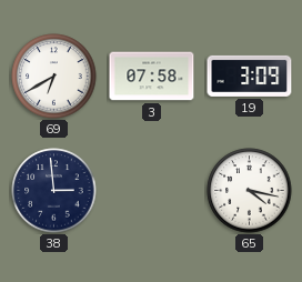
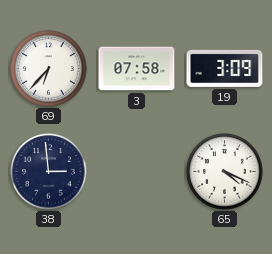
69: 6:40 -> 6:37 (49, 69)
65: 4:17 -> 4:19 (225, 172)
